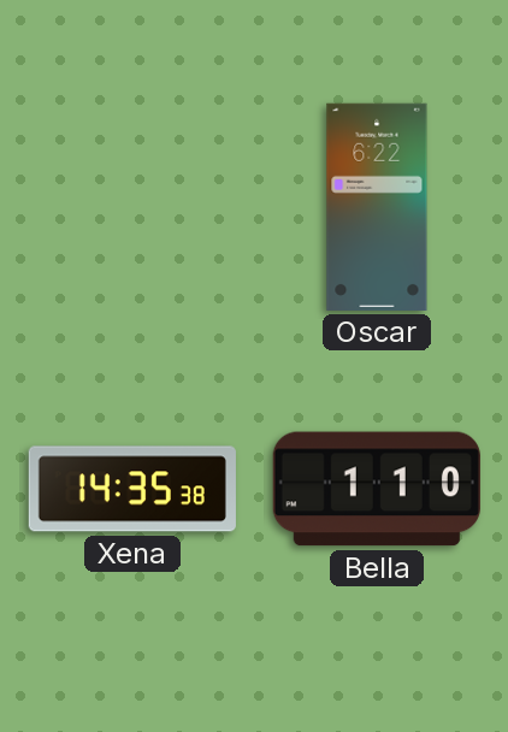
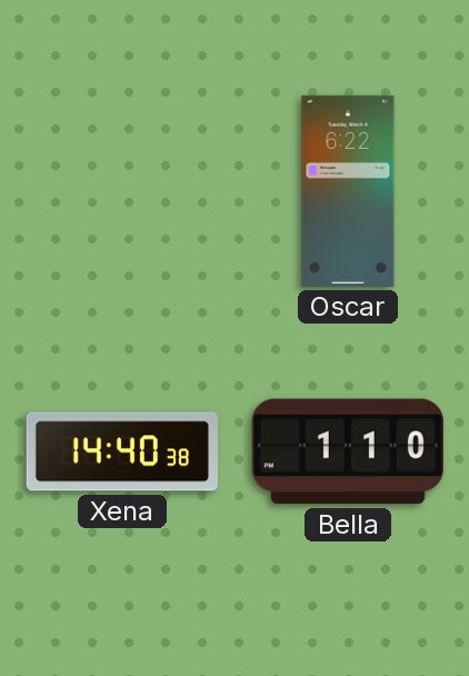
Xena: 14:35 -> 14:40 (122, 451)
